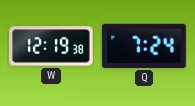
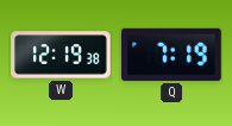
Q: 7:24 -> 7:19 (171, 55)
